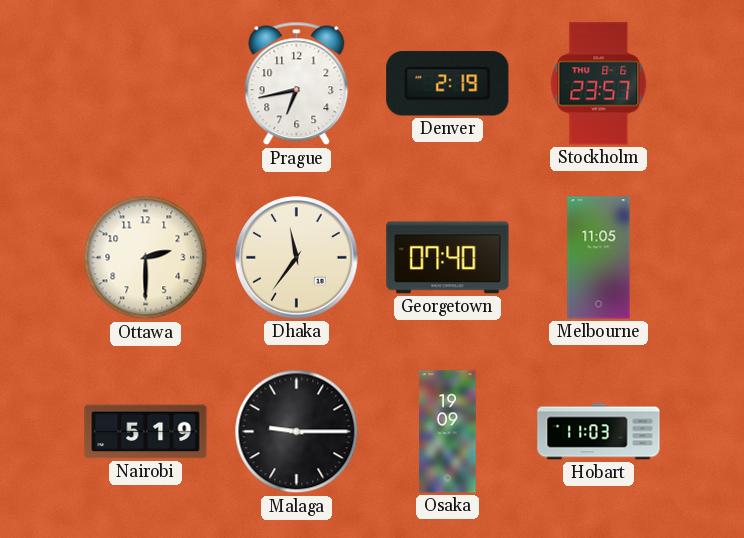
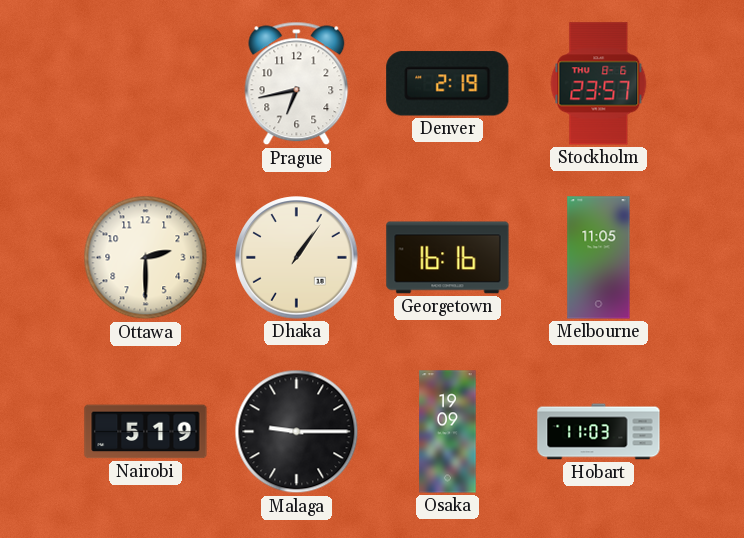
Dhaka: 11:36 -> 1:06 (297, 258)
Georgetown: 07:40 -> 16:16 (448, 258)
